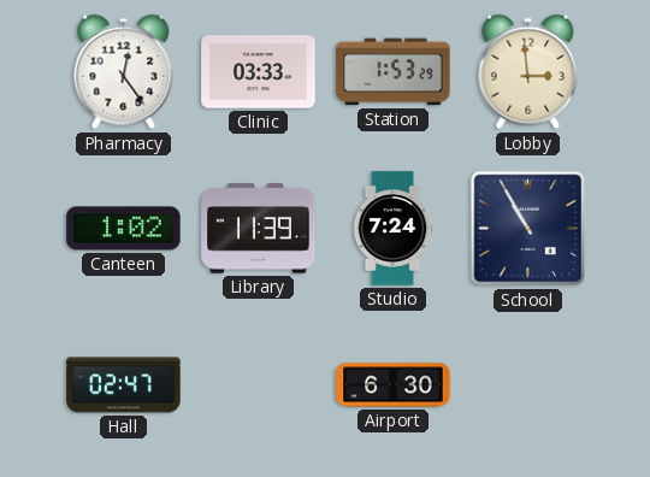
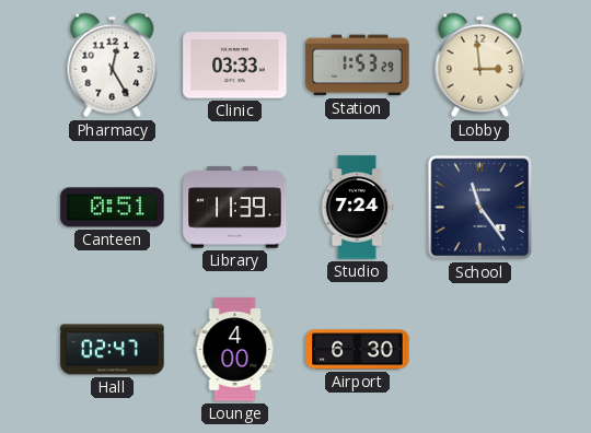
Pharmacy: 12:24 -> 12:25 (113, 66)
Canteen: 1:02 -> 0:51 (113, 208)
School: 10:55 -> 11:24 (480, 208)
Lounge: none -> 4:00 (235, 350)
